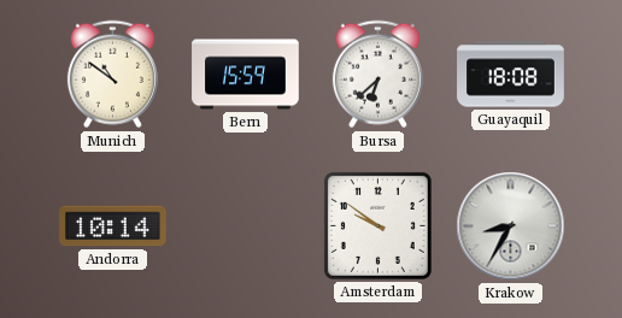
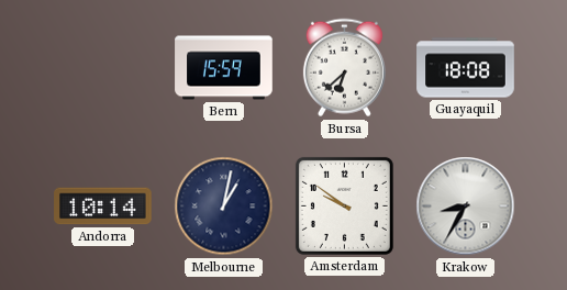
Munich: 10:51 -> none (112, 75)
Melbourne: none -> 1:02 (224, 207)
